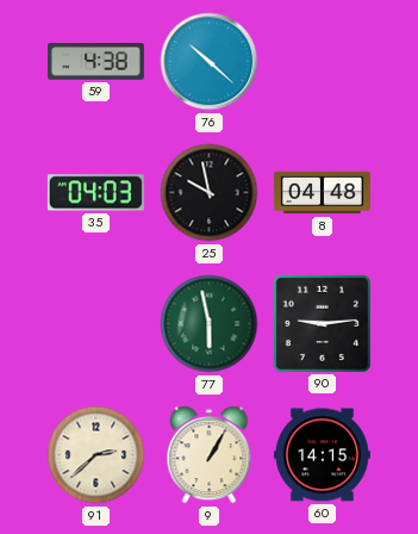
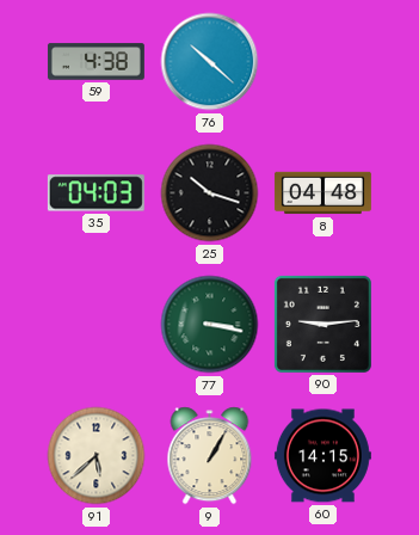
25: 9:58 -> 10:18 (210, 193)
77: 5:58 -> 3:17 (210, 325)
91: 2:38 -> 5:38 (97, 456)
